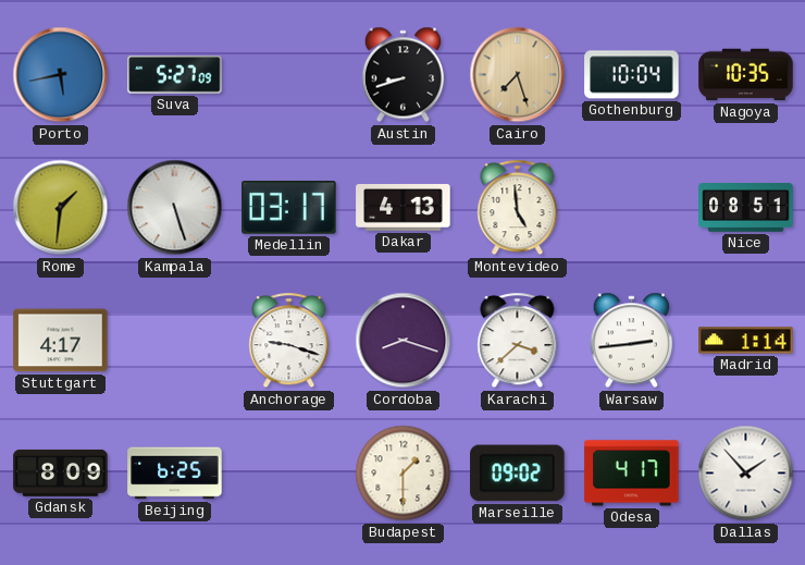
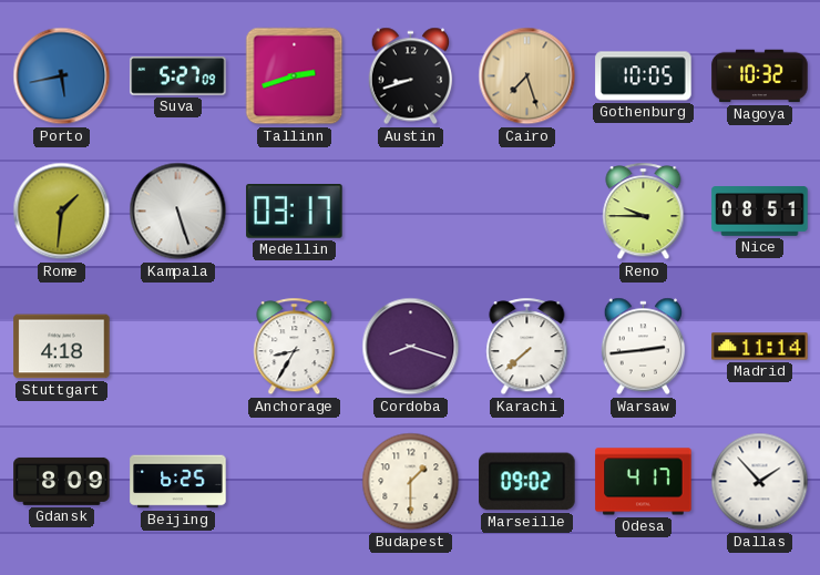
Tallinn: none -> 2:42 (295, 76)
Gothenburg: 10:04 -> 10:05 (644, 76)
Nagoya: 10:35 -> 10:32 (760, 76)
Dakar: 4:13 -> none (404, 208)
Montevideo: 4:59 -> none (518, 208)
Reno: none -> 9:45 (644, 212)
Stuttgart: 4:17 -> 4:18 (62, 347)
Anchorage: 9:18 -> 8:35 (295, 347)
Karachi: 3:38 -> 7:38 (527, 347)
Madrid: 1:14 -> 11:14 (760, 347)
